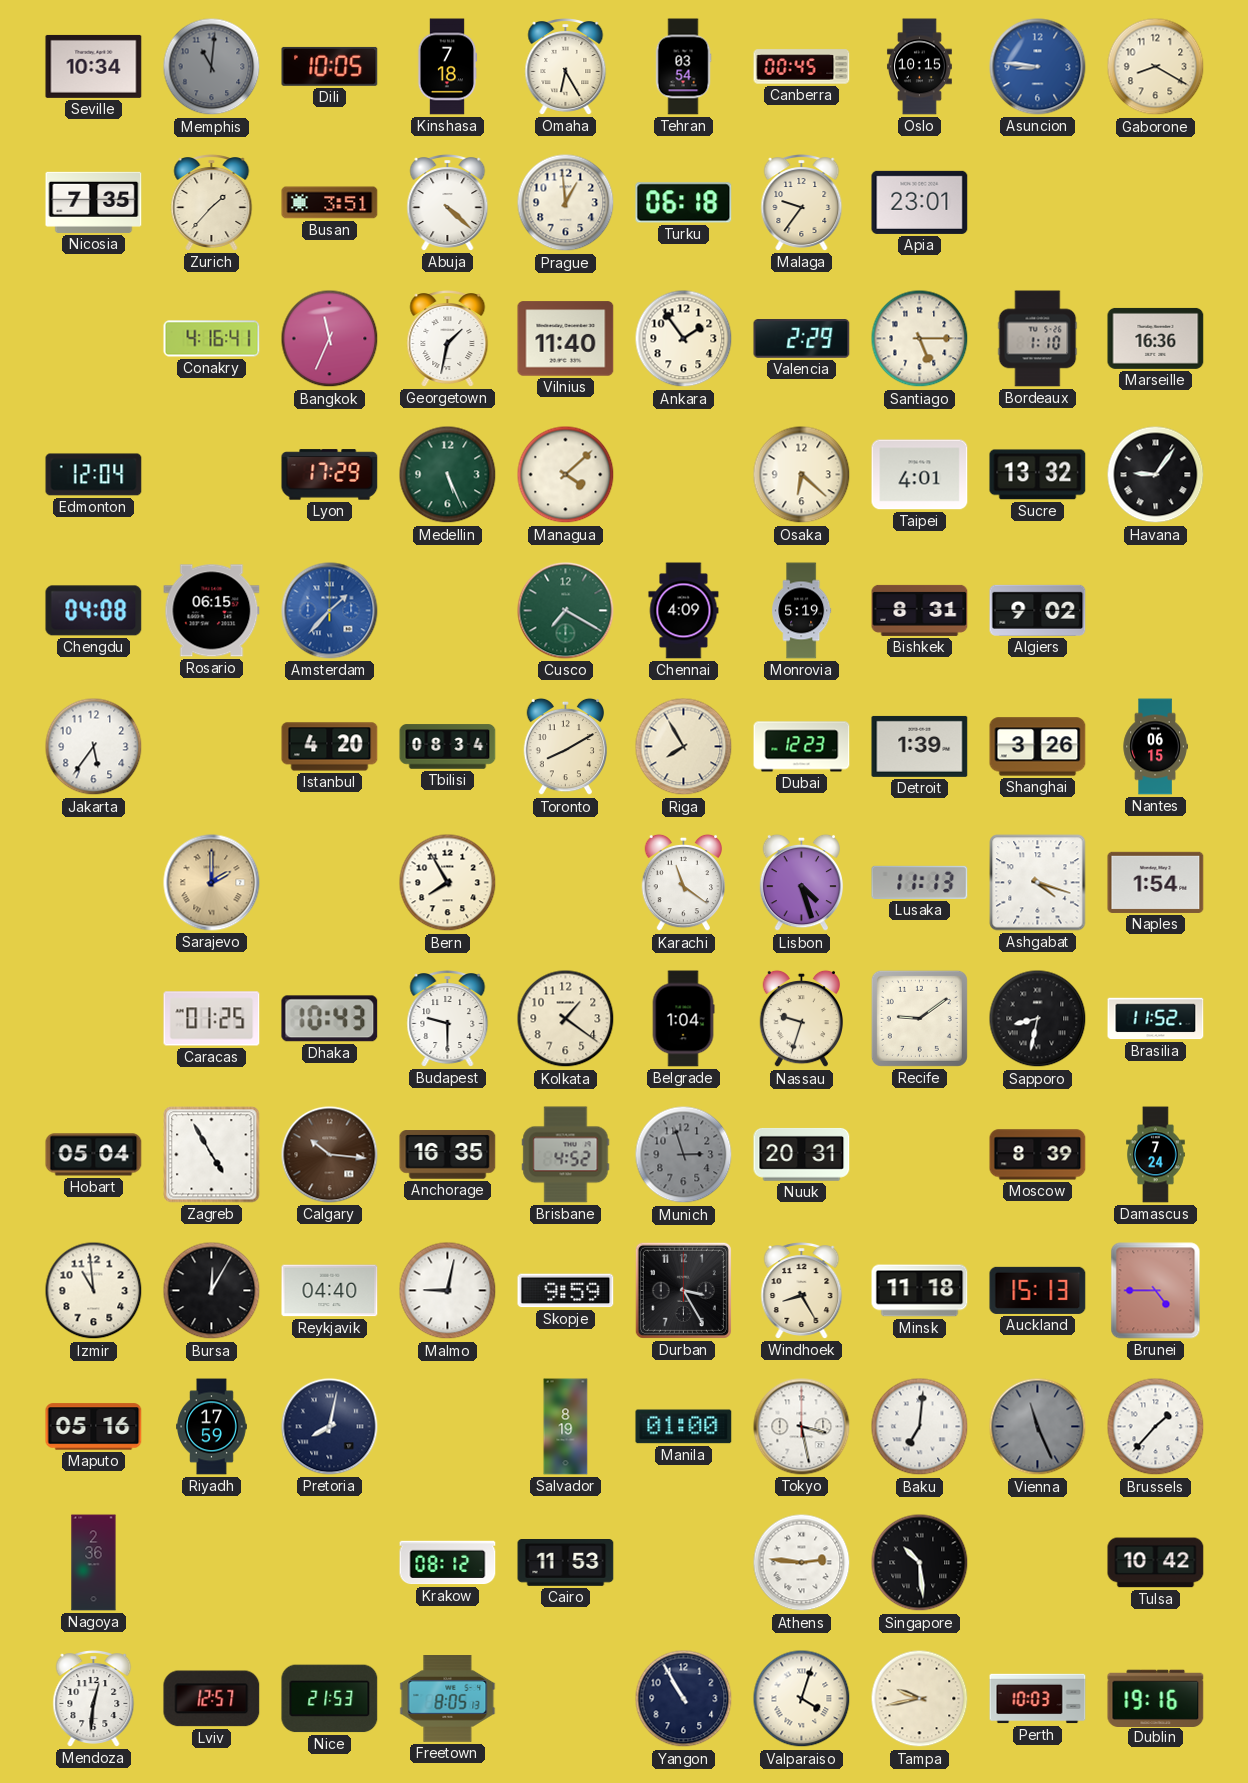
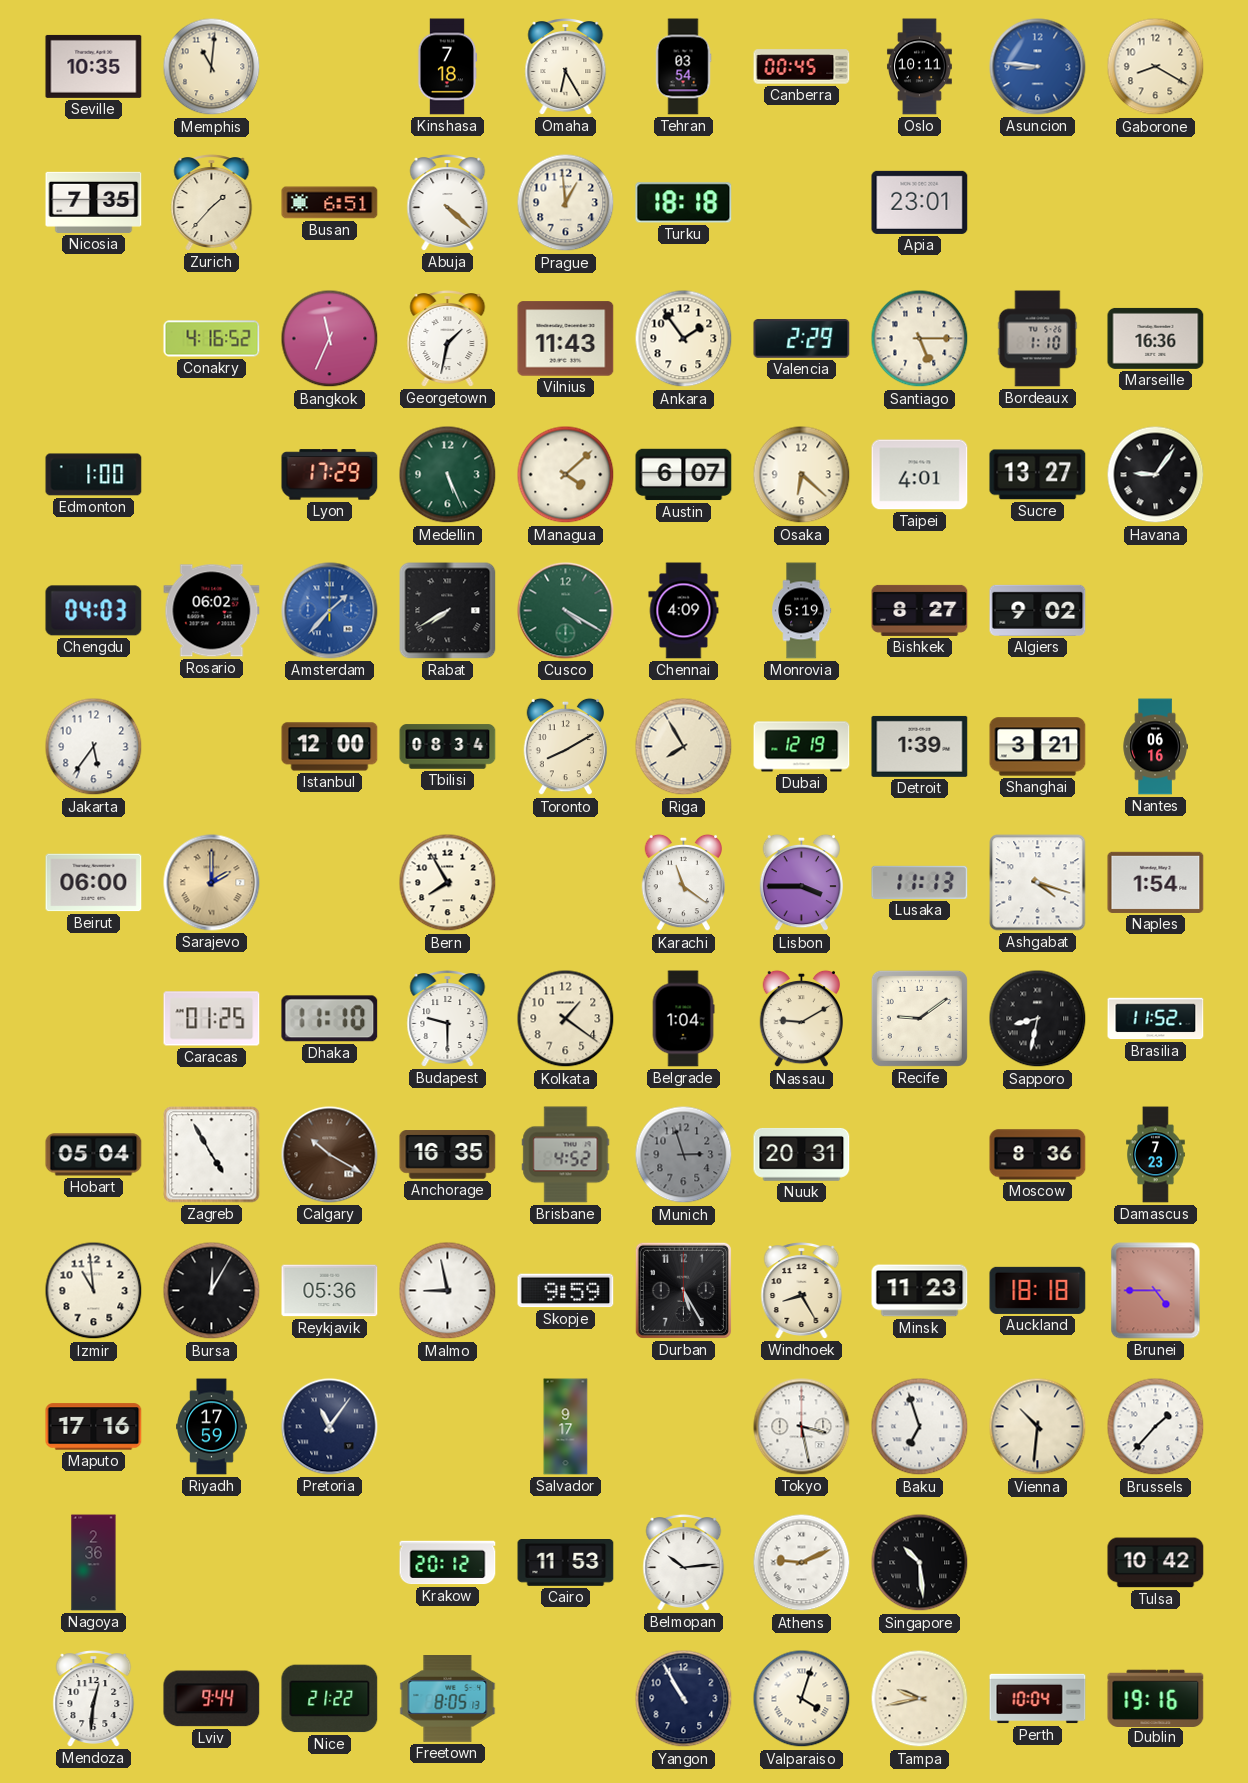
Seville: 10:34 -> 10:35 (94, 66)
Memphis dial: grey -> cream (212, 67)
Dili: 10:05 -> none (330, 66)
Oslo: 10:15 -> 10:11 (919, 67)
Busan: 3:51 -> 6:51 (330, 203)
Turku: 06:18 -> 18:18 (684, 203)
Malaga: 9:36 -> none (802, 203)
Conakry: 4:16:41 -> 4:16:52 (212, 339)
Vilnius: 11:40 -> 11:43 (566, 339)
Edmonton: 12:04 -> 1:00 (94, 475)
Austin: none -> 6:07 (684, 475)
Sucre: 13:32 -> 13:27 (1038, 475)
Chengdu: 04:08 -> 04:03 (94, 611)
Rosario: 06:15 -> 06:02 (212, 611)
Rabat: none -> 7:40 (448, 611)
Cusco: 7:20 -> 4:20 (566, 611)
Bishkek: 8:31 -> 8:27 (920, 610)
Istanbul: 4:20 -> 12:00 (330, 747)
Dubai: 12:23 -> 12:19 (802, 747)
Shanghai: 3:26 -> 3:21 (1038, 747)
Nantes: 06:15 -> 06:16 (1155, 747)
Beirut: none -> 06:00 (94, 883)
Lisbon: 4:27 -> 3:45 (801, 883)
Dhaka: 10:43 -> 11:10 (330, 1019)
Nassau: 9:33 -> 9:10 (801, 1019)
Calgary: 10:16 -> 10:20 (330, 1155)
Moscow: 8:39 -> 8:36 (1038, 1155)
Damascus: 7:24 -> 7:23 (1156, 1155)
Reykjavik: 04:40 -> 05:36 (330, 1291)
Malmo: 9:02 -> 8:58 (448, 1291)
Durban: 3:25 -> 5:25 (683, 1290)
Minsk: 11:18 -> 11:23 (920, 1291)
Auckland: 15:13 -> 18:18 (1038, 1290)
Maputo: 05:16 -> 17:16 (94, 1427)
Pretoria: 8:02 -> 11:06 (330, 1427)
Salvador: 8:19 -> 9:17 (566, 1427)
Manila: 01:00 -> none (684, 1427)
Baku: 7:01 -> 6:57 (920, 1427)
Vienna: 11:26 -> 10:31 (1038, 1427)
Vienna dial: grey -> cream (1038, 1427)
Krakow: 08:12 -> 20:12 (448, 1563)
Belmopan: none -> 10:14 (684, 1563)
Athens: 2:46 -> 9:11 (802, 1563)
Lviv: 12:57 -> 9:44 (212, 1699)
Nice: 21:53 -> 21:22 (330, 1699)
Perth: 10:03 -> 10:04 (1038, 1699)
